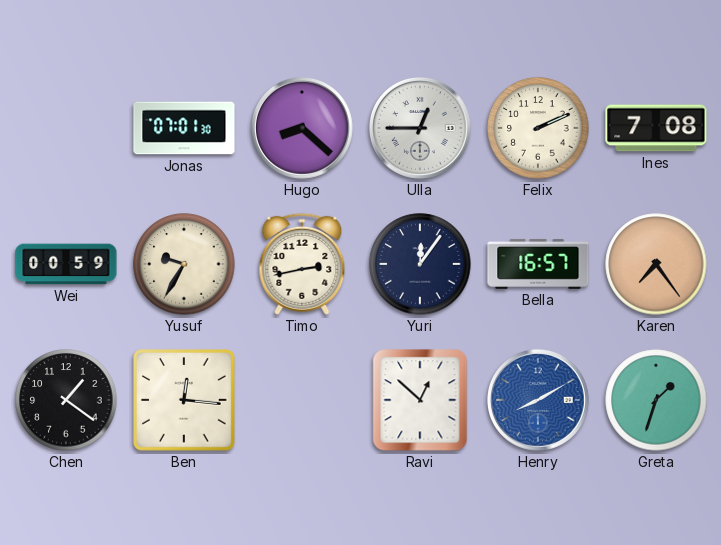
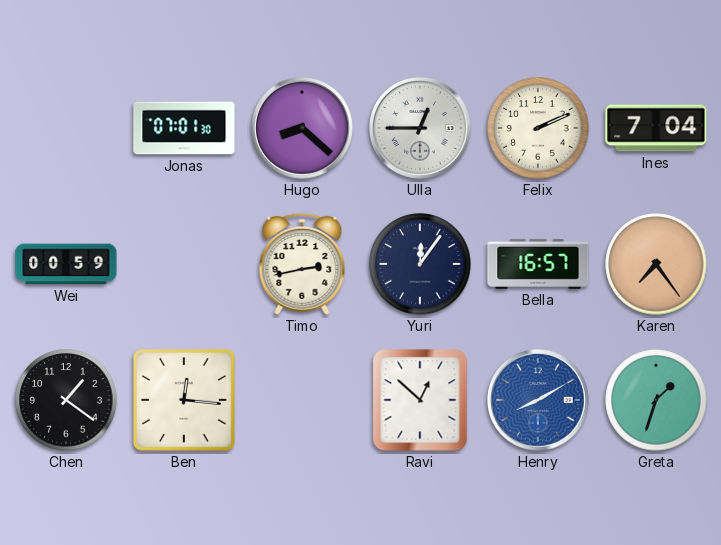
Ines: 7:08 -> 7:04 (656, 128)
Yusuf: 9:35 -> none (184, 264)
